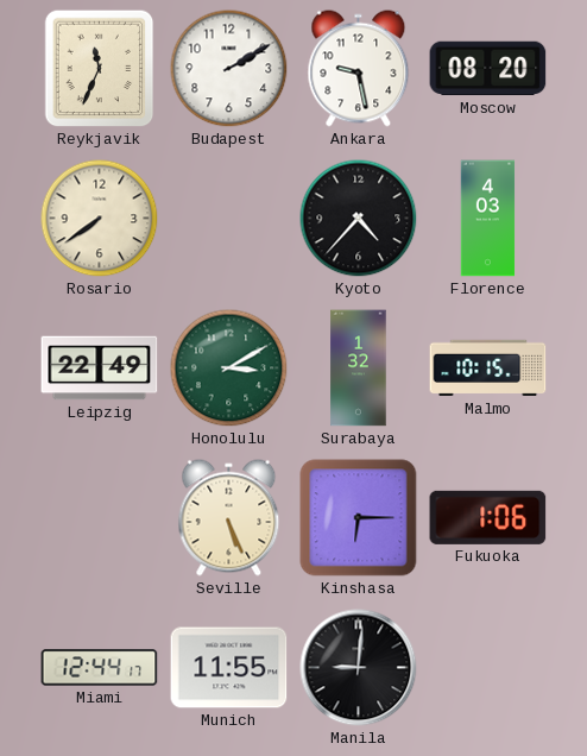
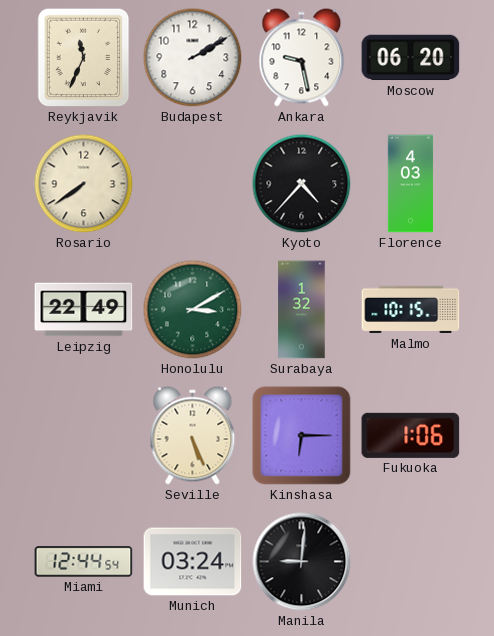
Moscow: 08:20 -> 06:20 (411, 58)
Miami: 12:44:17 -> 12:44:54 (84, 562)
Munich: 11:55 -> 03:24 (193, 562)
